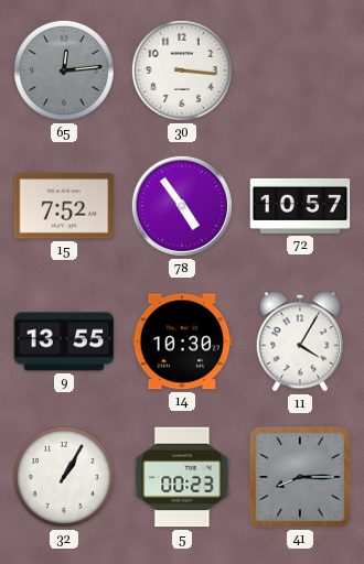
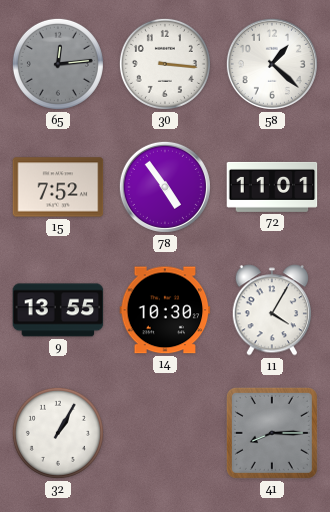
58: none -> 1:22 (272, 64)
72: 10:57 -> 11:01 (272, 187)
5: 00:23 -> none (182, 477)
